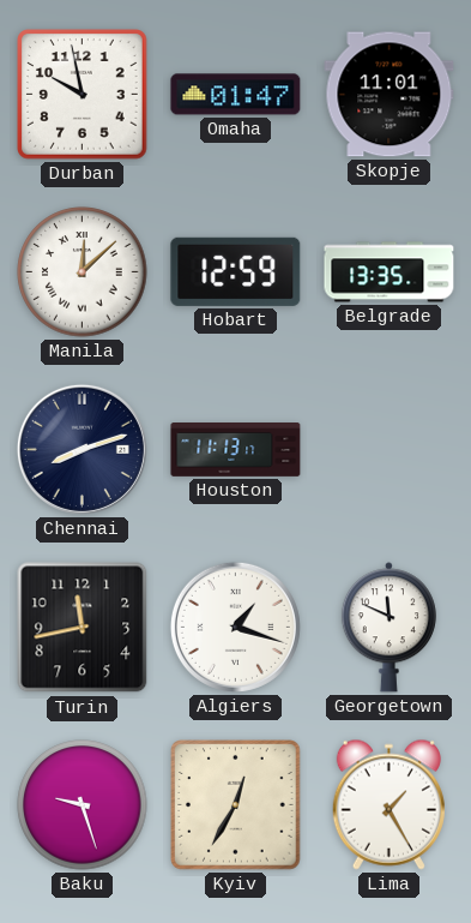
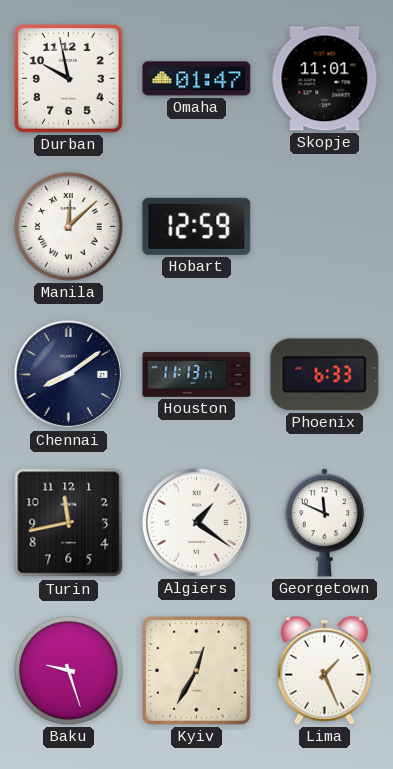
Belgrade: 13:35 -> none (390, 272)
Chennai: 8:12 -> 8:09 (68, 374)
Phoenix: none -> 6:33 (325, 375)
Algiers: 1:18 -> 1:21 (196, 522)
Lima: 1:25 -> 1:26 (324, 670)
